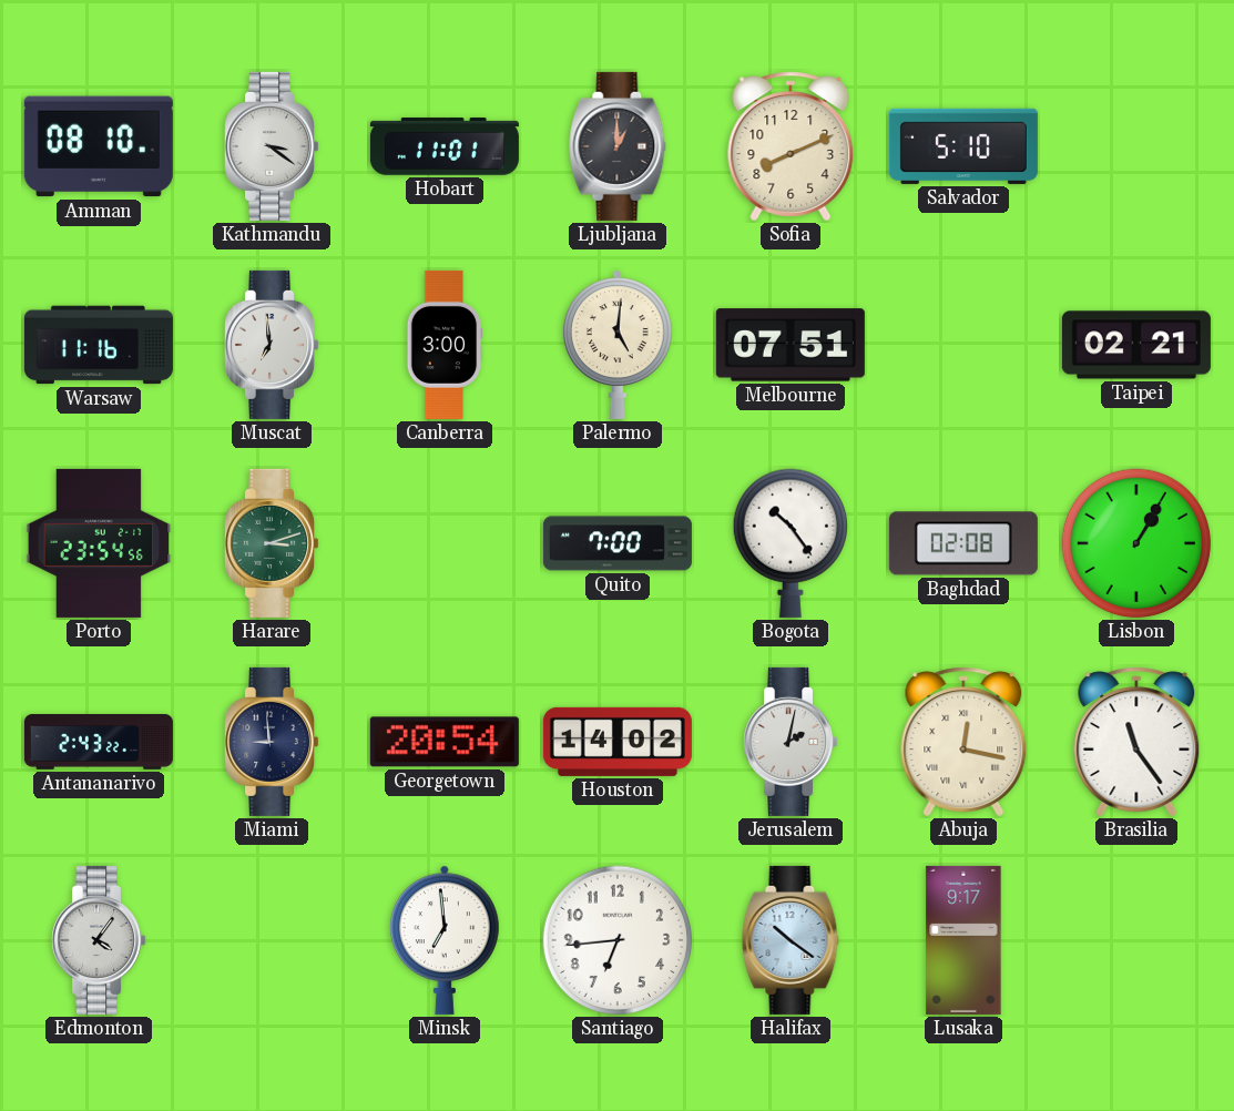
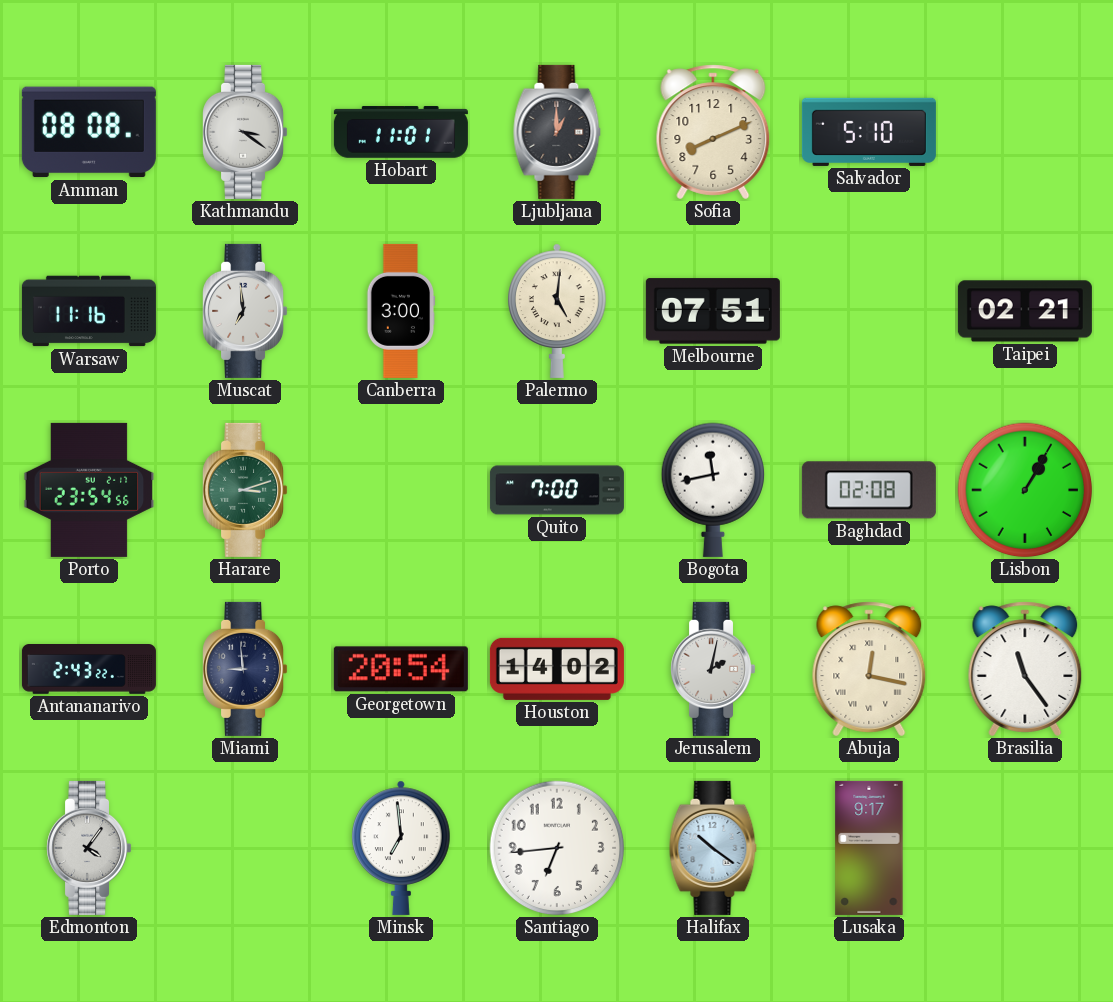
Amman: 08:10 -> 08:08 (89, 132)
Bogota: 10:24 -> 11:43 (712, 490)
